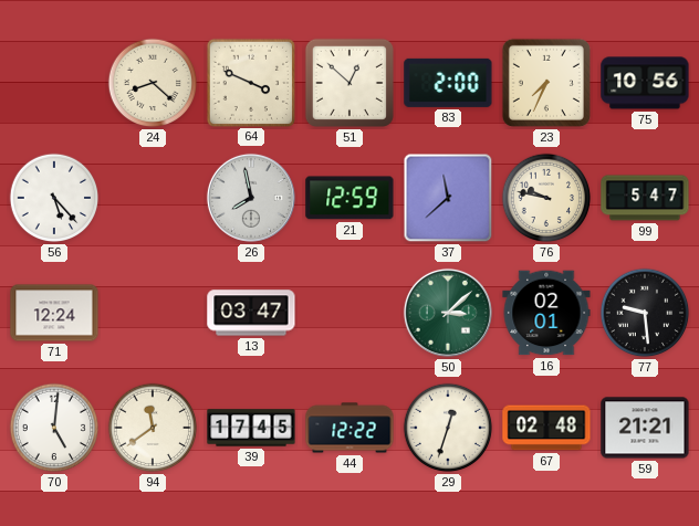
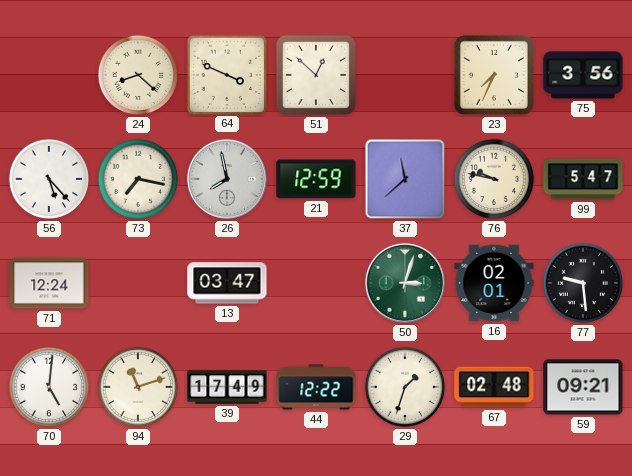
83: 2:00 -> none (448, 83)
75: 10:56 -> 3:56 (583, 75)
73: none -> 7:17 (138, 179)
50: 3:08 -> 3:03 (405, 283)
94: 11:39 -> 11:12 (138, 387)
39: 17:45 -> 17:49 (227, 387)
29: 12:33 -> 1:33 (405, 387)
59: 21:21 -> 09:21 (583, 387)
